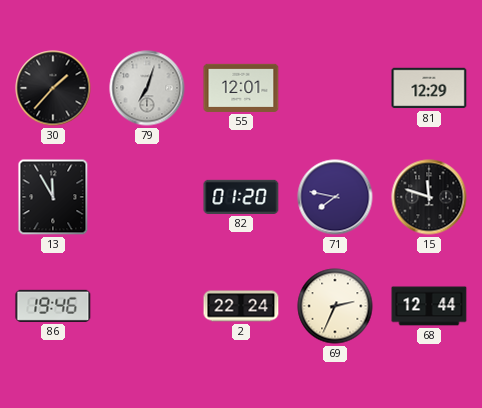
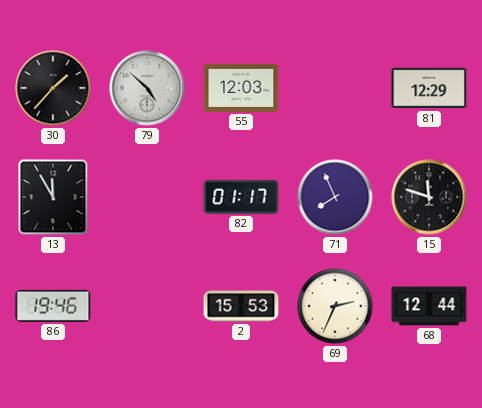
79: 7:03 -> 4:52 (147, 88)
55: 12:01 -> 12:03 (241, 88)
82: 01:20 -> 01:17 (241, 197)
71: 7:47 -> 7:56 (335, 197)
2: 22:24 -> 15:53 (241, 306)
